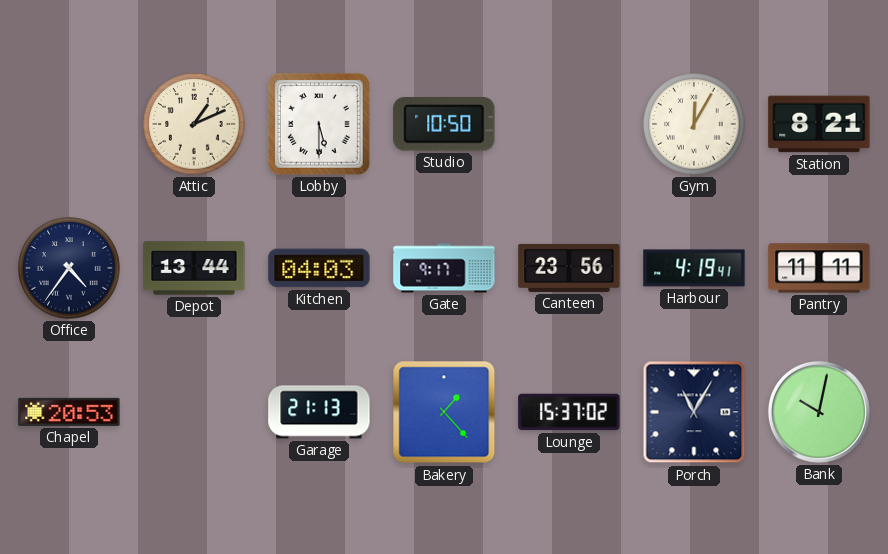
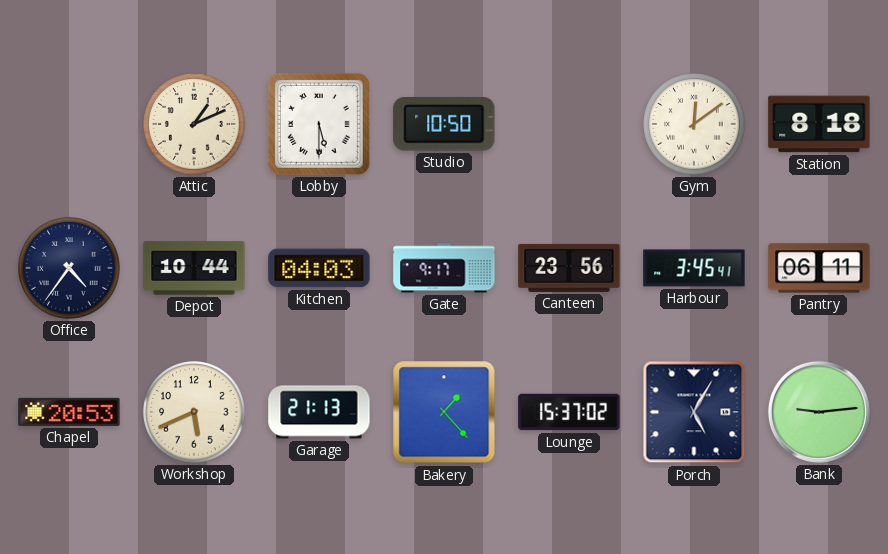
Gym: 12:05 -> 12:09 (694, 124)
Station: 8:21 -> 8:18 (819, 124)
Depot: 13:44 -> 10:44 (194, 268)
Harbour: 4:19 -> 3:45 (694, 268)
Pantry: 11:11 -> 06:11 (819, 268)
Workshop: none -> 5:41 (194, 412)
Porch: 11:05 -> 5:05 (694, 412)
Bank: 10:02 -> 9:14 (819, 412)
